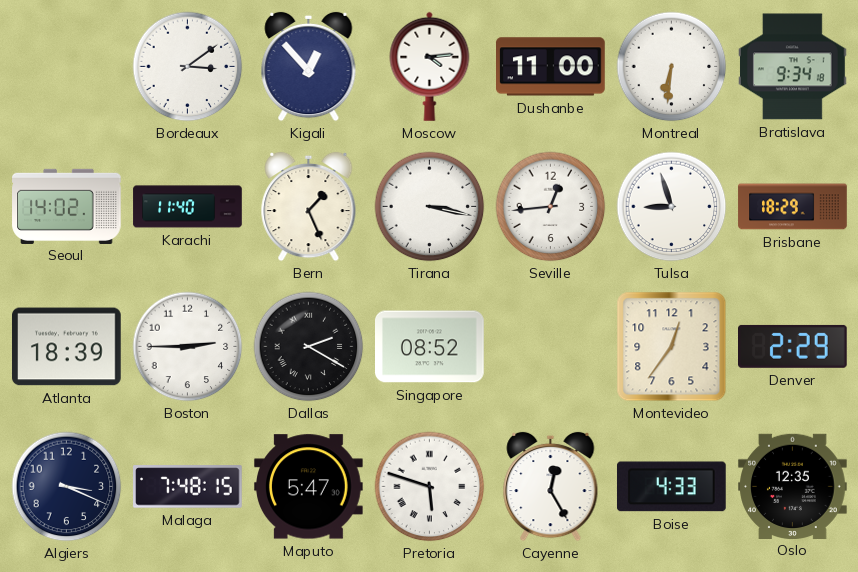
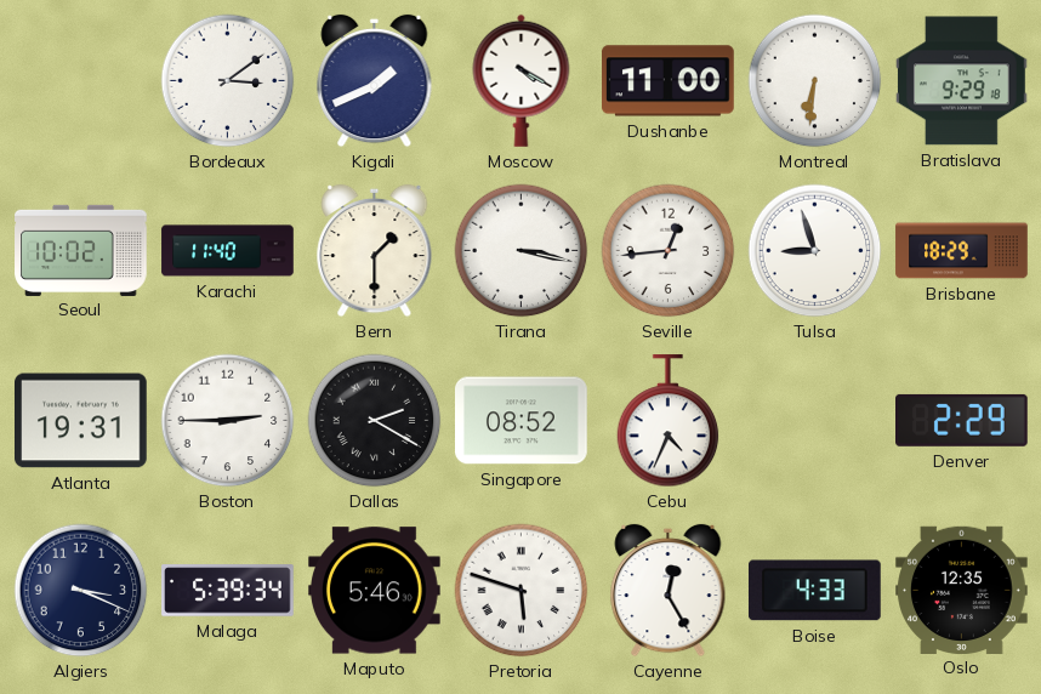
Kigali: 12:53 -> 1:41 (375, 81)
Moscow: 4:14 -> 4:20 (522, 80)
Bratislava: 9:34 -> 9:29 (962, 81)
Seoul: 14:02 -> 10:02 (81, 250)
Bern: 1:26 -> 1:30 (375, 251)
Atlanta: 18:39 -> 19:31 (81, 421)
Cebu: none -> 4:34 (669, 421)
Montevideo: 12:36 -> none (672, 347)
Malaga: 7:48 -> 5:39 (228, 591)
Maputo: 5:47 -> 5:46 (375, 591)
